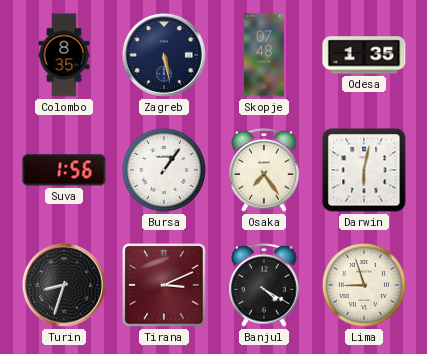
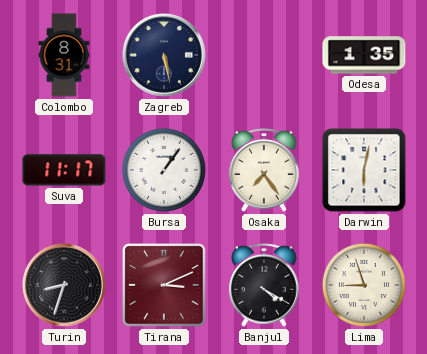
Colombo: 8:35 -> 8:31 (64, 55)
Skopje: 07:48 -> none (264, 55)
Suva: 1:56 -> 11:17 (64, 170)
